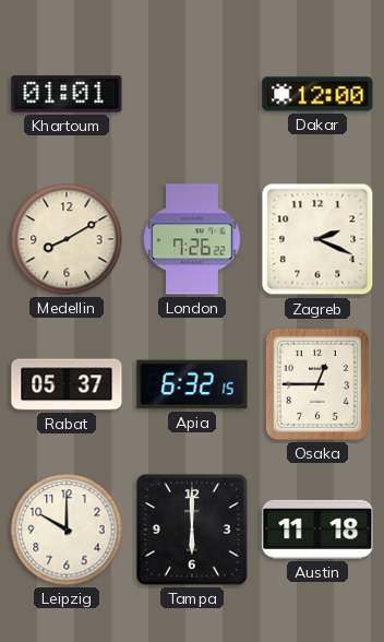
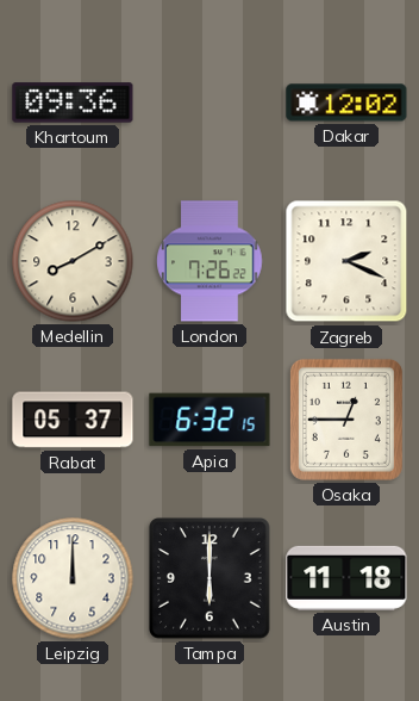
Khartoum: 01:01 -> 09:36 (73, 103)
Dakar: 12:00 -> 12:02 (346, 103)
Leipzig: 10:00 -> 12:00 (73, 578)
